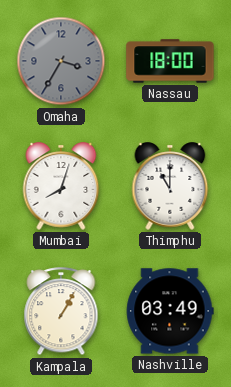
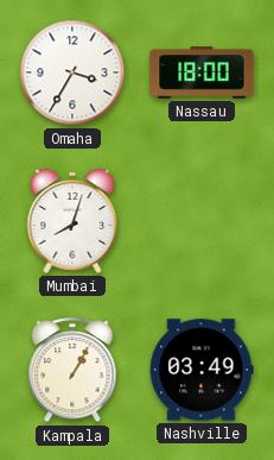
Omaha dial: grey -> white (72, 73)
Thimphu: 11:00 -> none (170, 186)
